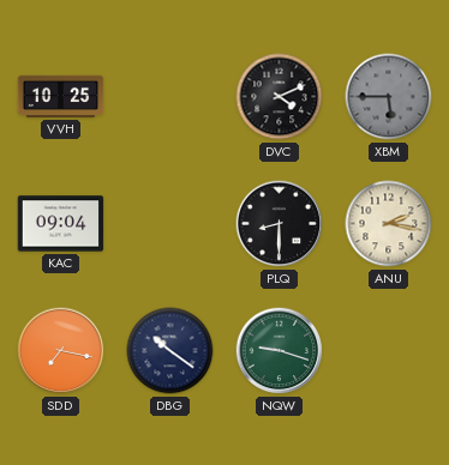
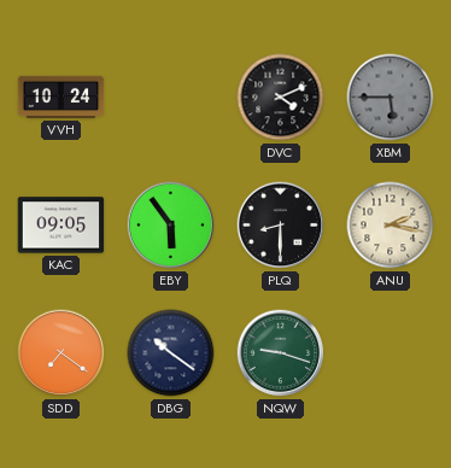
VVH: 10:25 -> 10:24 (61, 96)
KAC: 09:04 -> 09:05 (61, 226)
EBY: none -> 5:54 (171, 226)
SDD: 7:17 -> 7:21 (61, 353)
